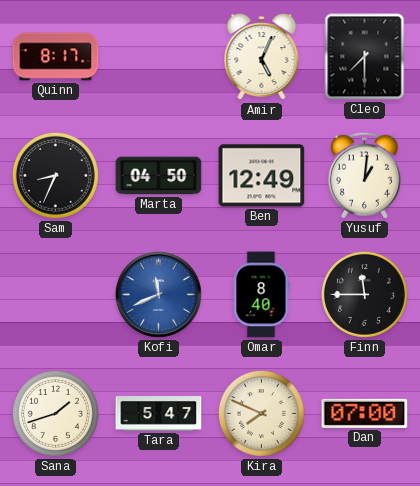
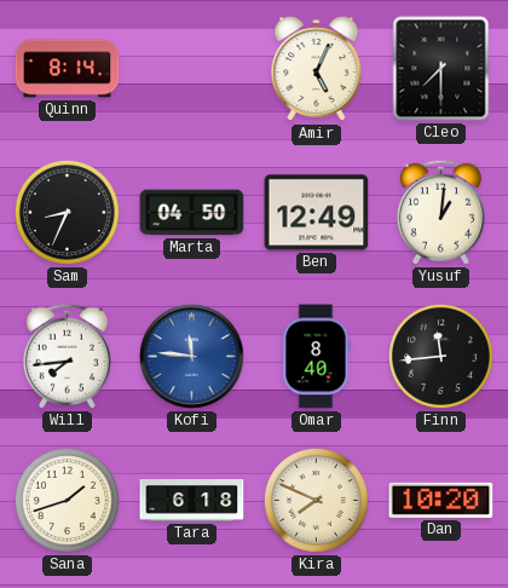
Quinn: 8:17 -> 8:14 (68, 69)
Will: none -> 7:44 (67, 356)
Kofi: 11:41 -> 11:46 (191, 356)
Finn: 11:45 -> 11:44 (440, 356)
Tara: 5:47 -> 6:18 (192, 501)
Dan: 07:00 -> 10:20 (441, 500)
